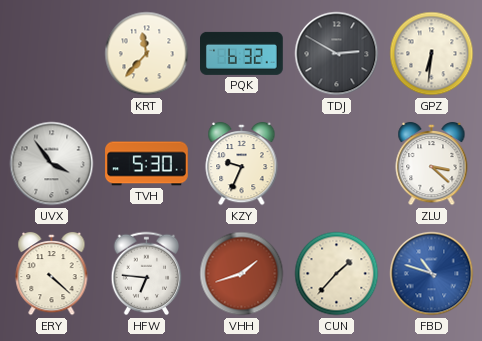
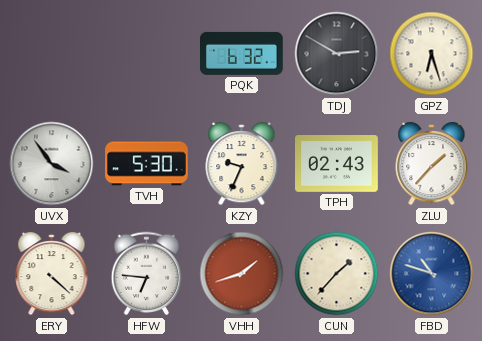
KRT: 11:37 -> none (147, 54)
GPZ: 6:31 -> 6:27 (432, 54)
TPH: none -> 02:43 (337, 164)
ZLU: 3:22 -> 1:37 (432, 164)
